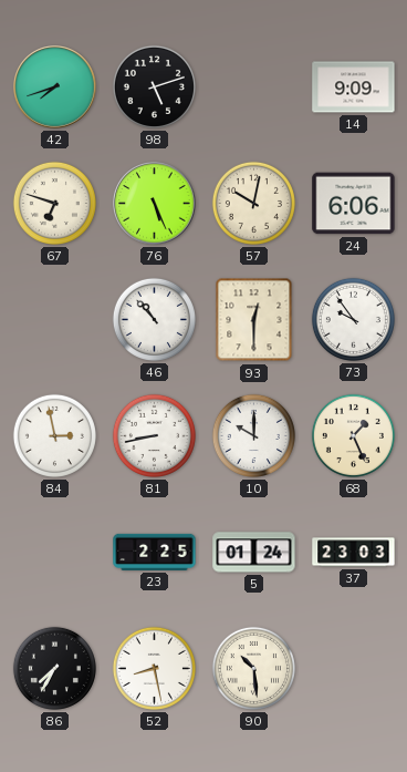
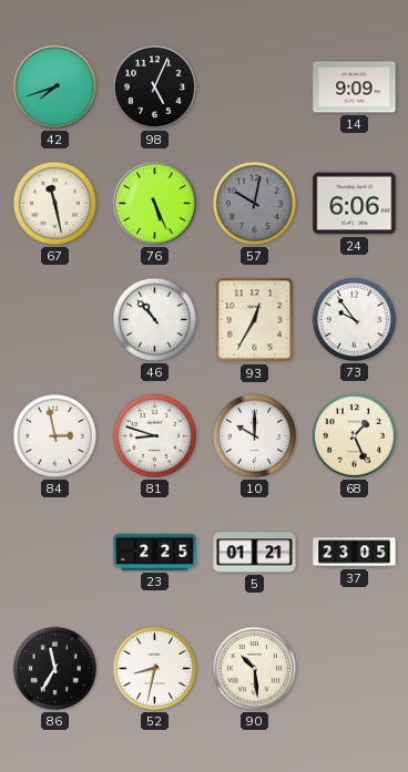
98: 5:12 -> 5:04 (154, 86)
67: 6:48 -> 11:28 (54, 203)
57 dial: cream -> grey (254, 203)
93: 12:30 -> 12:35 (255, 320)
81: 8:43 -> 8:48 (154, 435)
5: 01:24 -> 01:21 (255, 553)
37: 23:03 -> 23:05 (355, 553)
86: 7:35 -> 11:35 (54, 668)
52: 8:28 -> 8:32 (154, 668)
